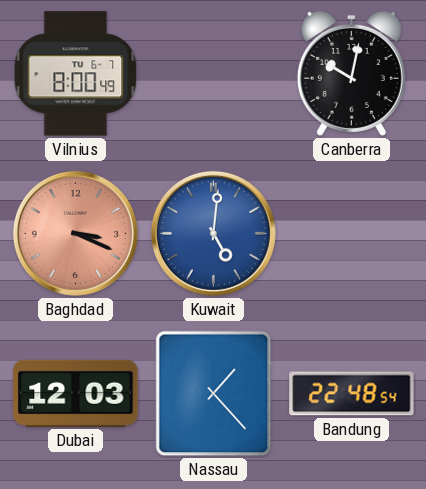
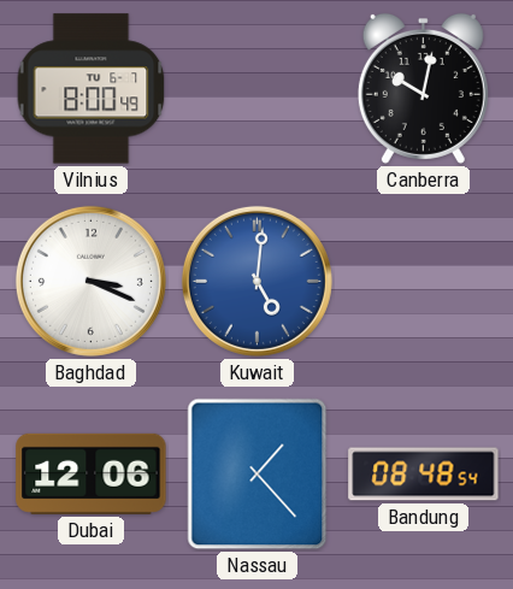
Baghdad dial: salmon -> white (90, 281)
Dubai: 12:03 -> 12:06 (92, 473)
Bandung: 22:48 -> 08:48 (424, 475)
